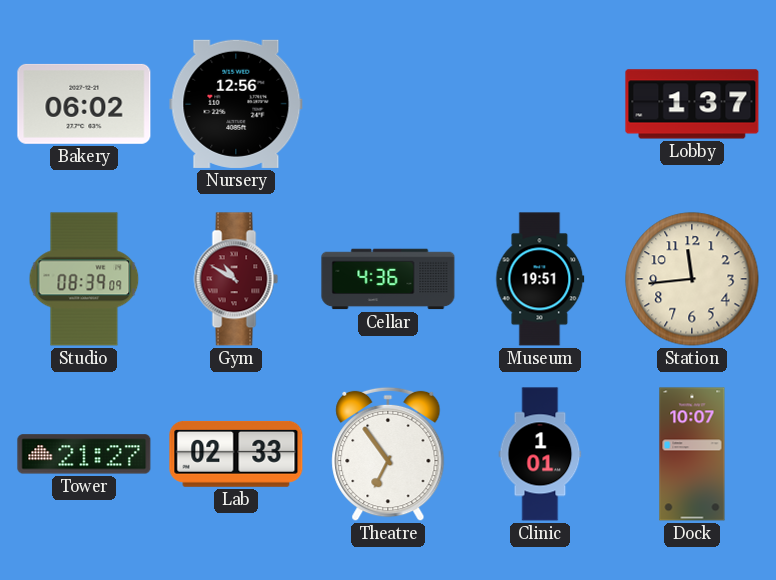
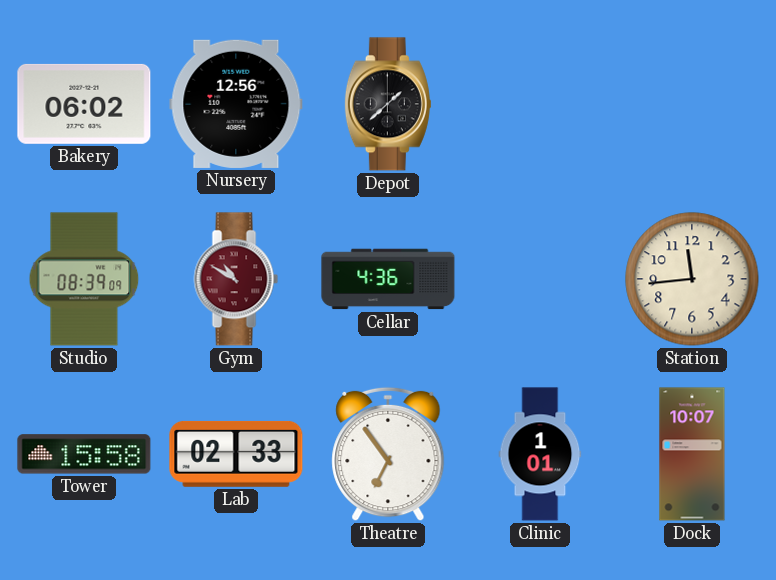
Depot: none -> 1:38 (388, 104)
Lobby: 1:37 -> none (692, 104)
Museum: 19:51 -> none (540, 279)
Tower: 21:27 -> 15:58 (84, 454)
